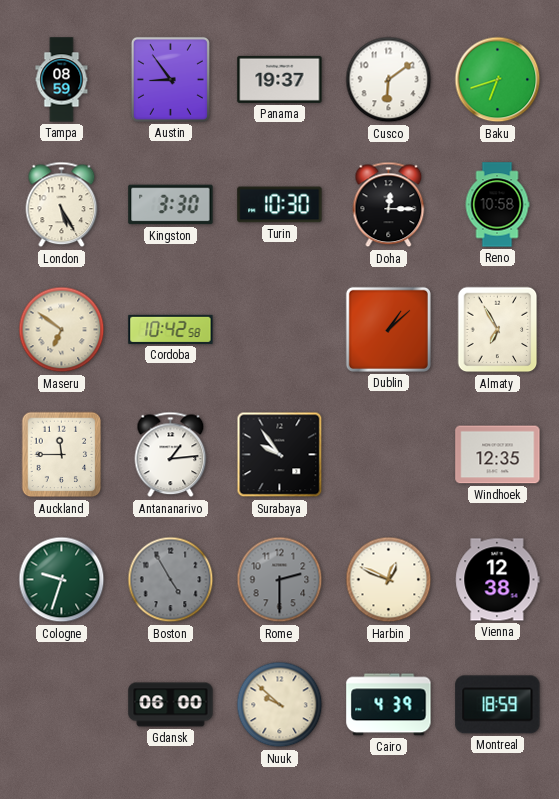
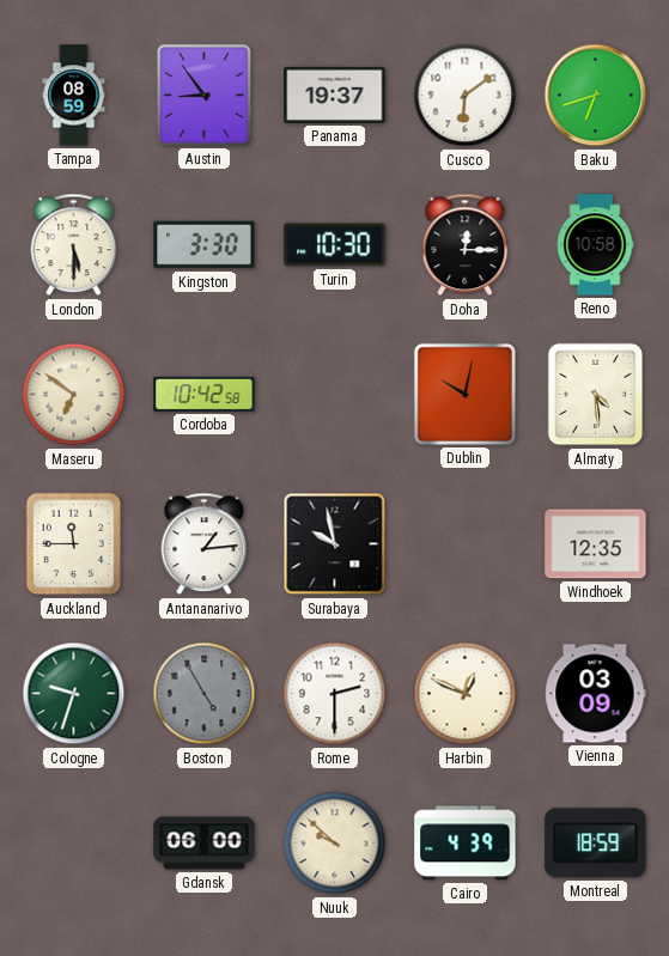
London: 5:25 -> 5:30 (74, 245)
Dublin: 1:08 -> 10:02 (464, 394)
Almaty: 6:55 -> 4:29 (596, 395)
Surabaya: 9:54 -> 9:58 (335, 544)
Rome dial: grey -> white (335, 694)
Vienna: 12:38 -> 03:09 (596, 694)
